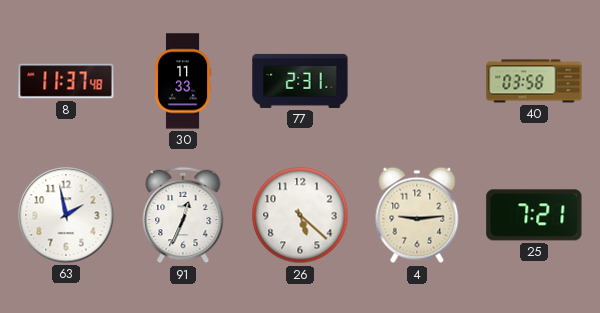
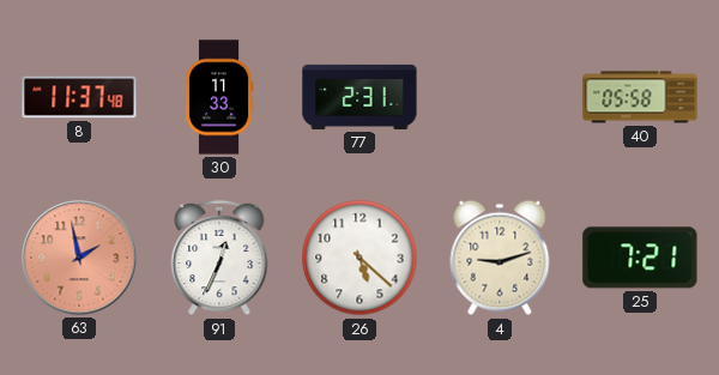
40: 03:58 -> 05:58 (640, 97)
63 dial: white -> salmon (79, 258)
4: 9:14 -> 9:12 (500, 258)
